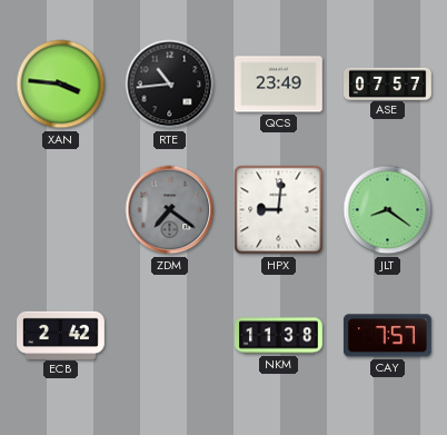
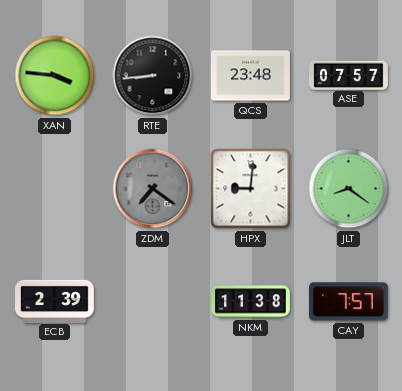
RTE: 10:44 -> 8:44 (153, 76)
QCS: 23:49 -> 23:48 (251, 76)
ECB: 2:42 -> 2:39 (55, 301)
